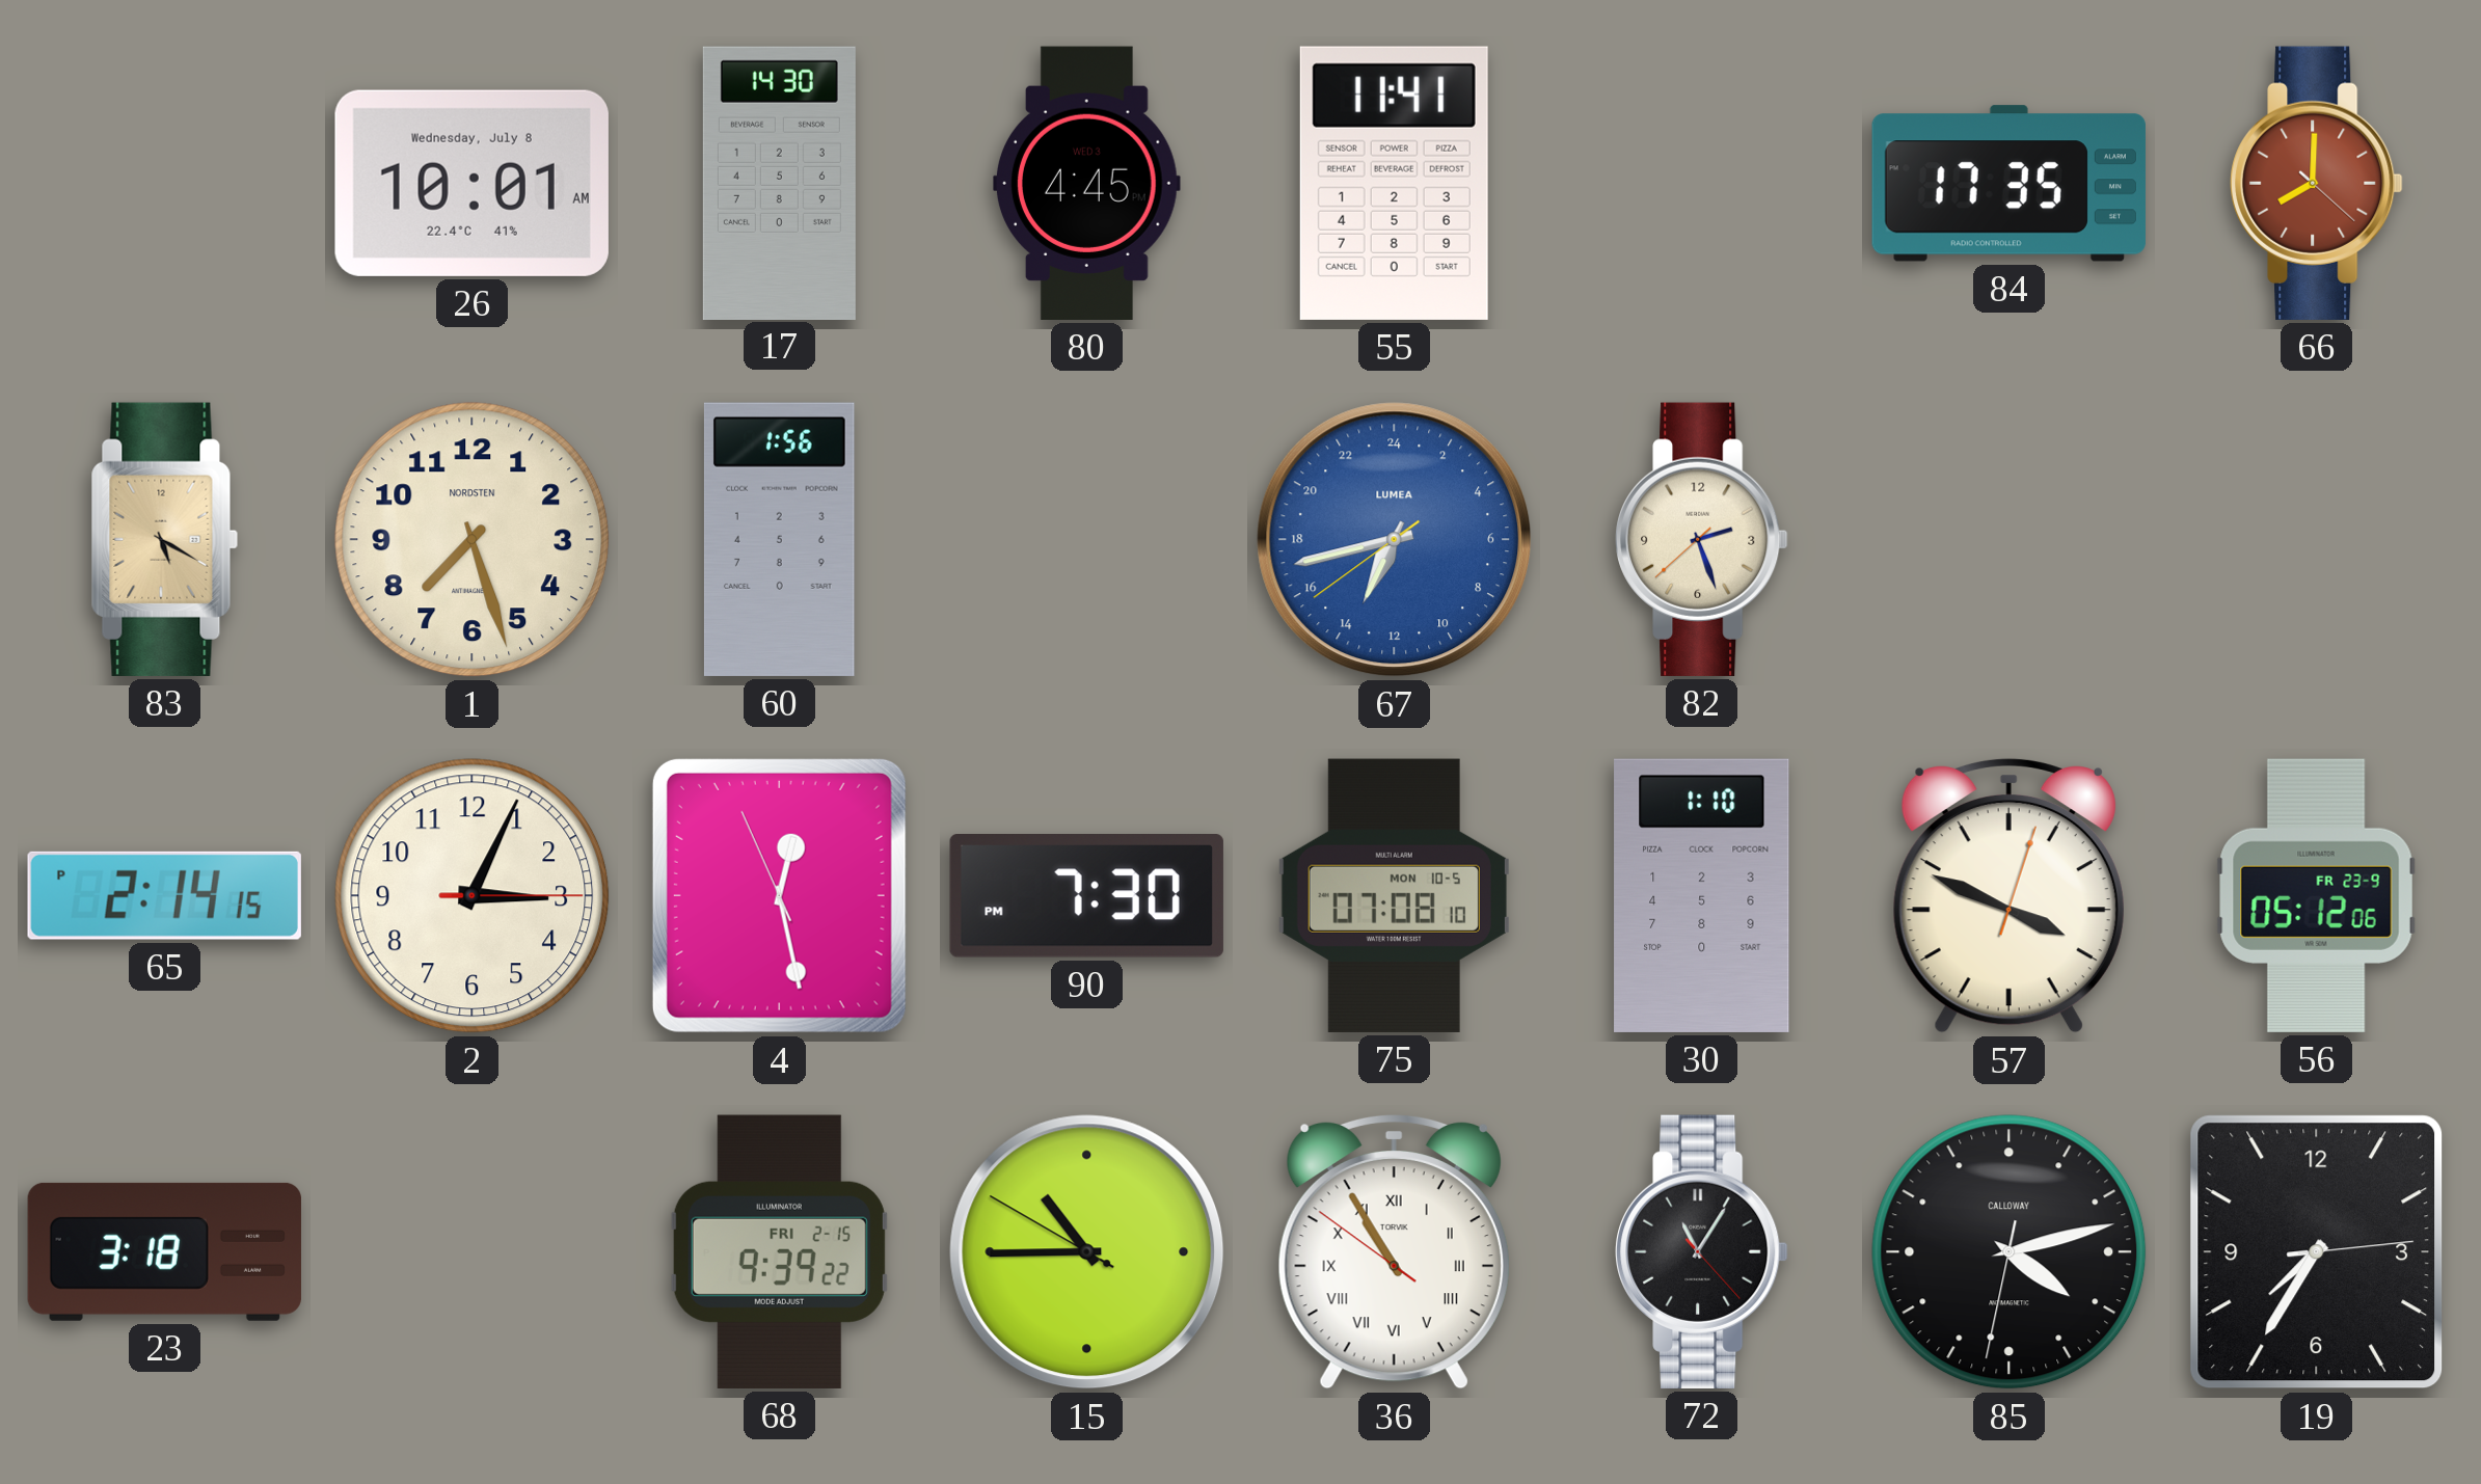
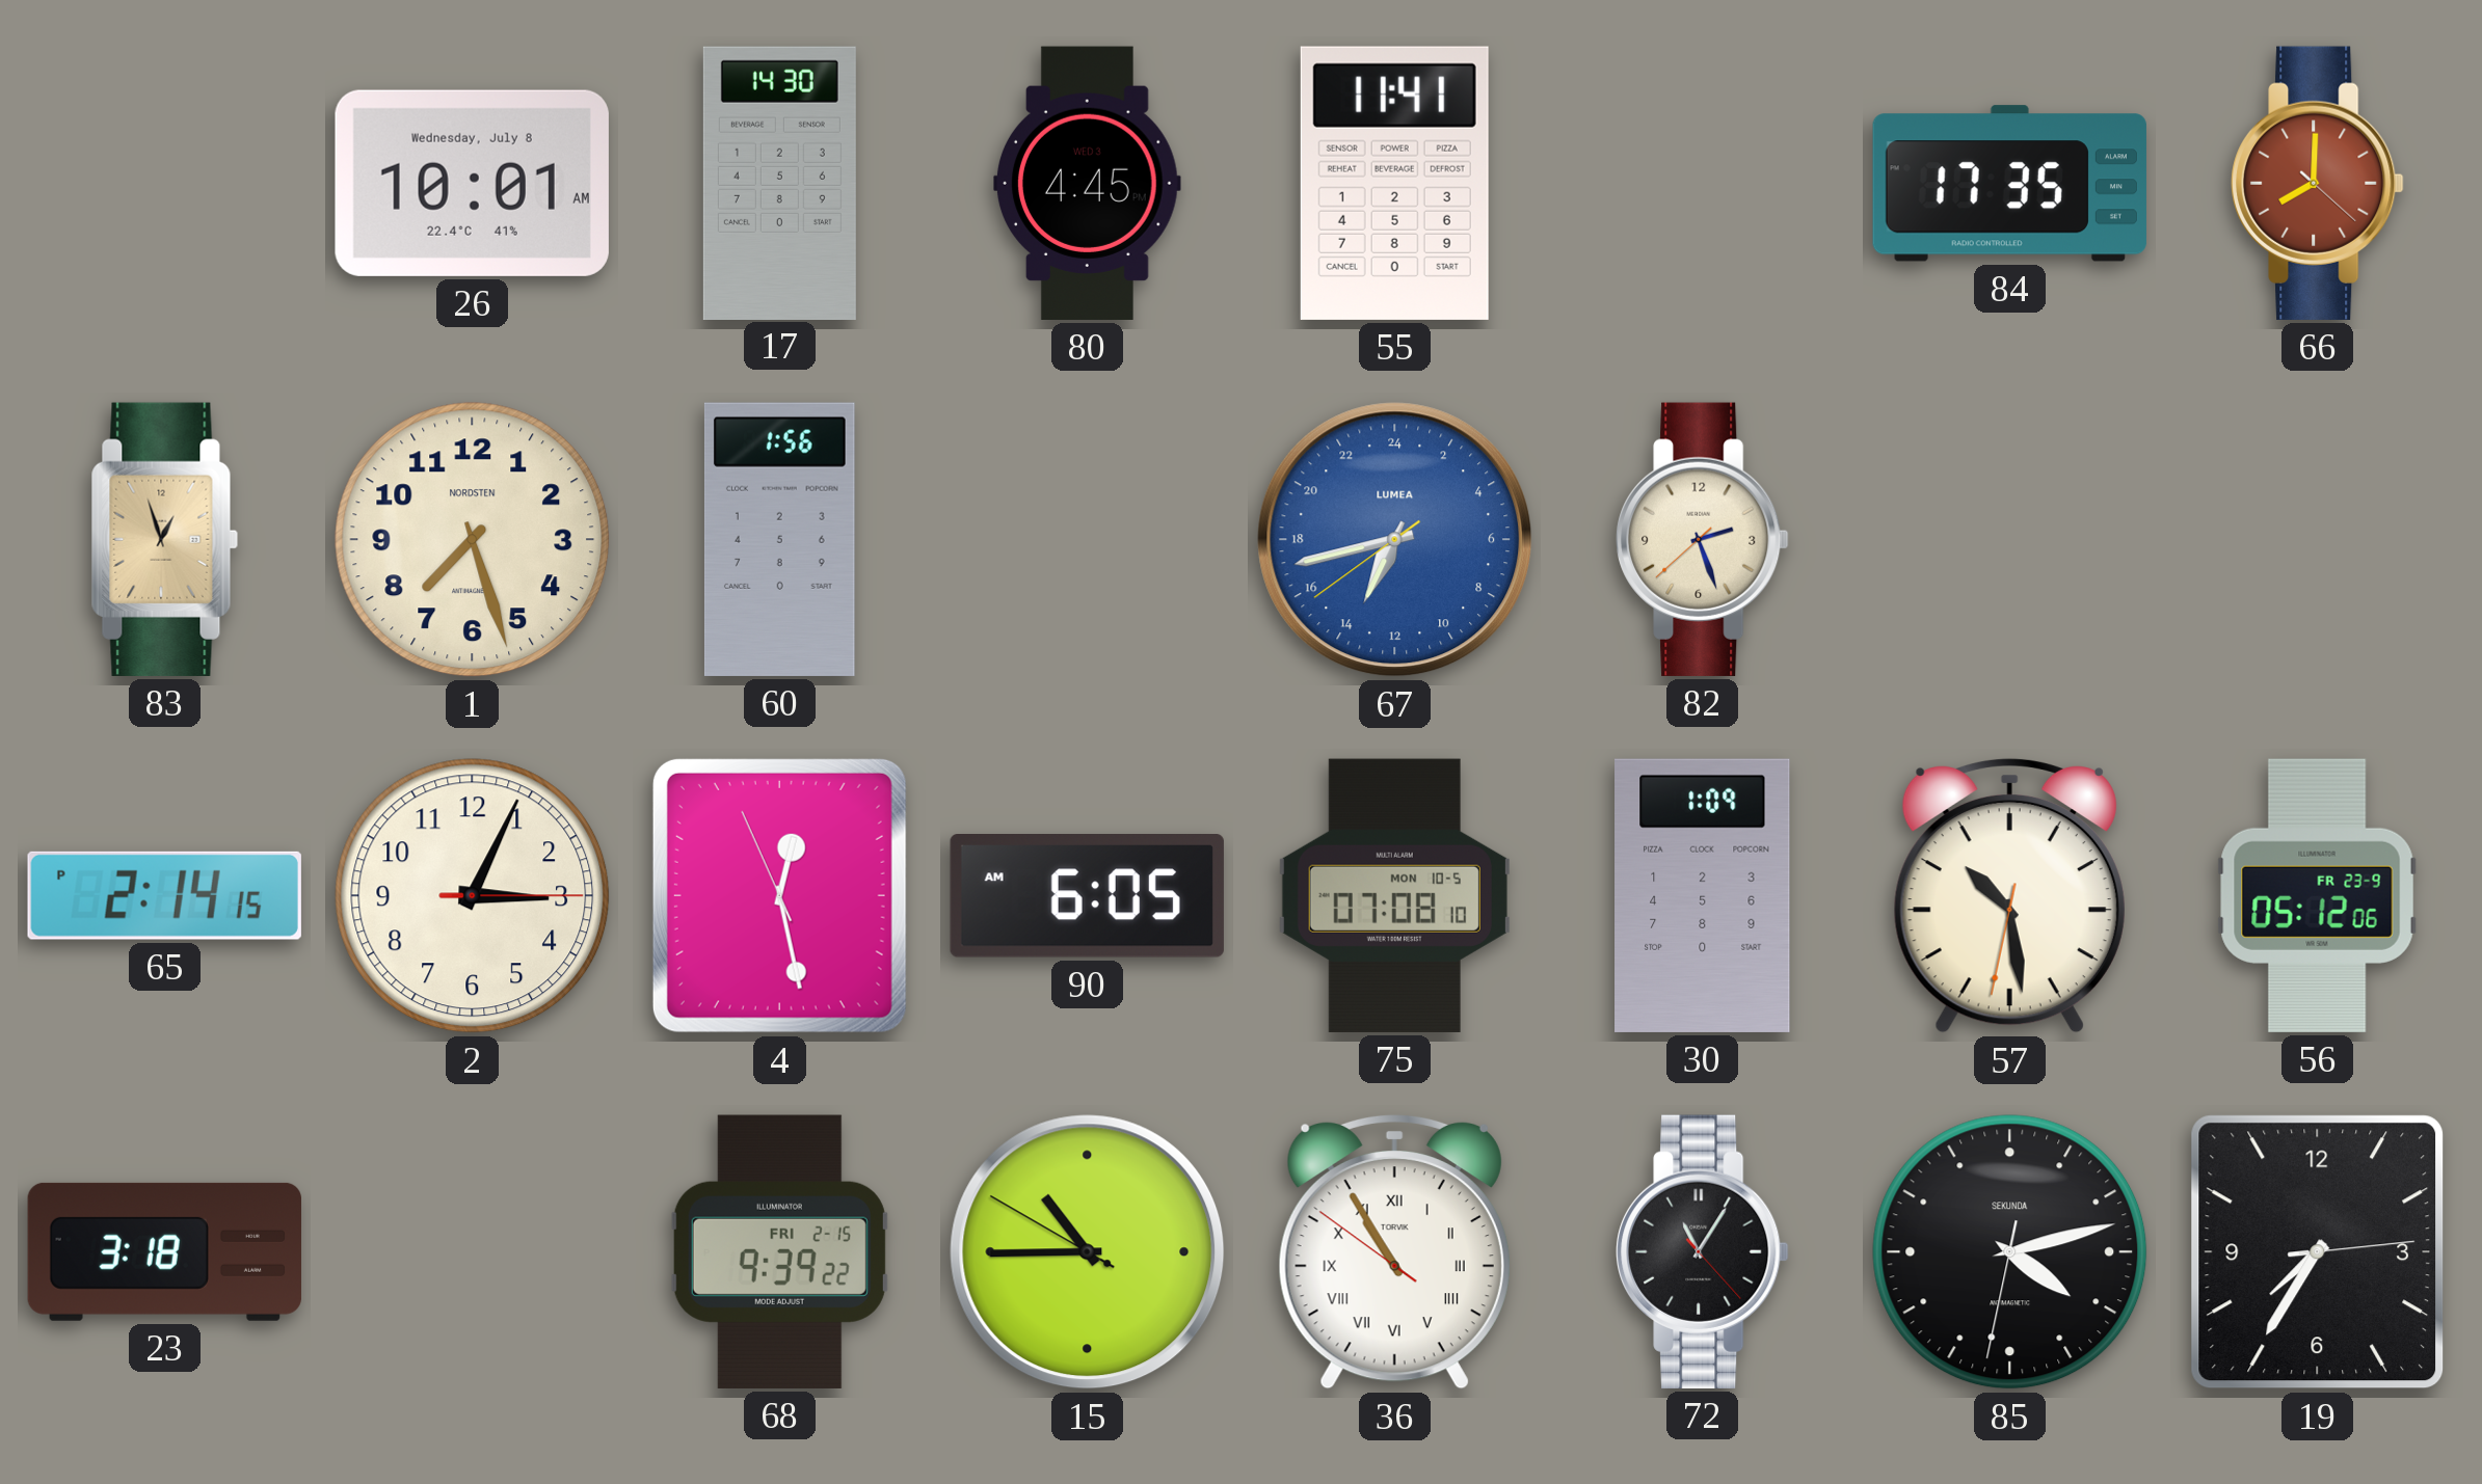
83: 5:20 -> 12:57 (164, 539)
90: 7:30 -> 6:05 (1087, 896)
30: 1:10 -> 1:09 (1703, 895)
57: 3:49 -> 10:28 (2009, 895)
85 brand: CALLOWAY -> SEKUNDA (2010, 1252)
